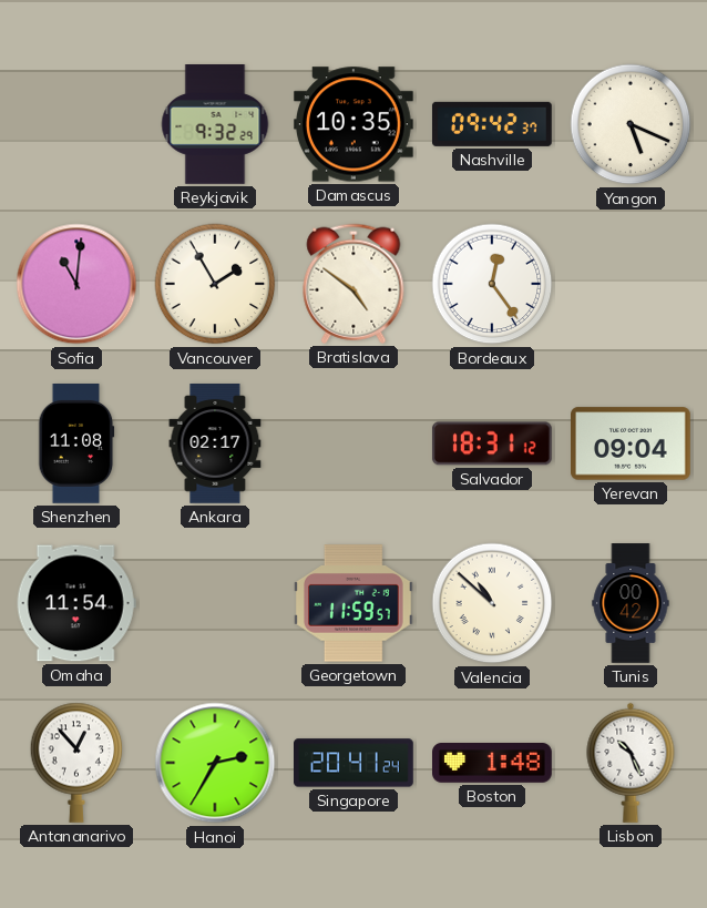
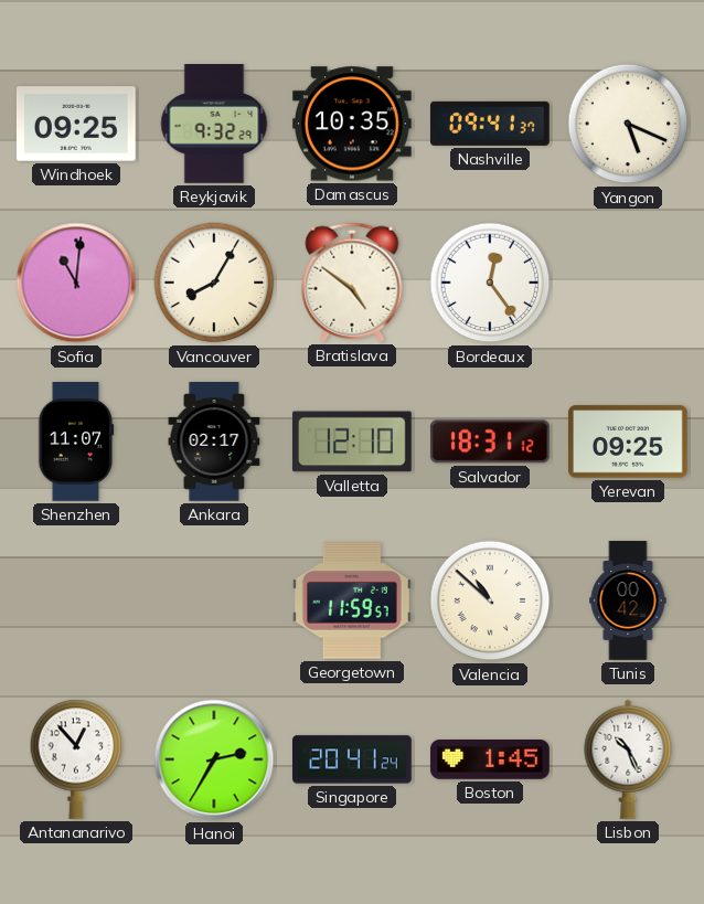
Windhoek: none -> 09:25 (76, 124)
Nashville: 09:42 -> 09:41 (490, 124)
Vancouver: 1:55 -> 8:05 (214, 283)
Shenzhen: 11:08 -> 11:07 (76, 443)
Valletta: none -> 12:10 (352, 442)
Yerevan: 09:04 -> 09:25 (629, 442)
Omaha: 11:54 -> none (76, 603)
Boston: 1:48 -> 1:45 (491, 761)
